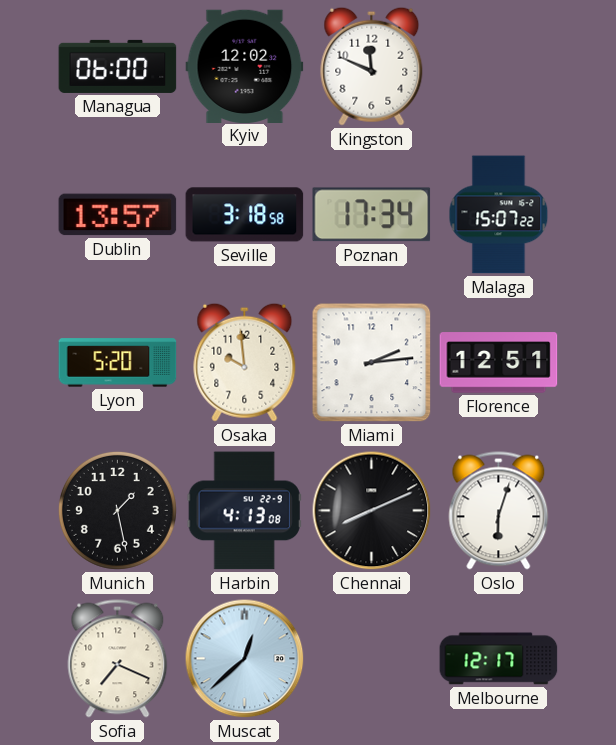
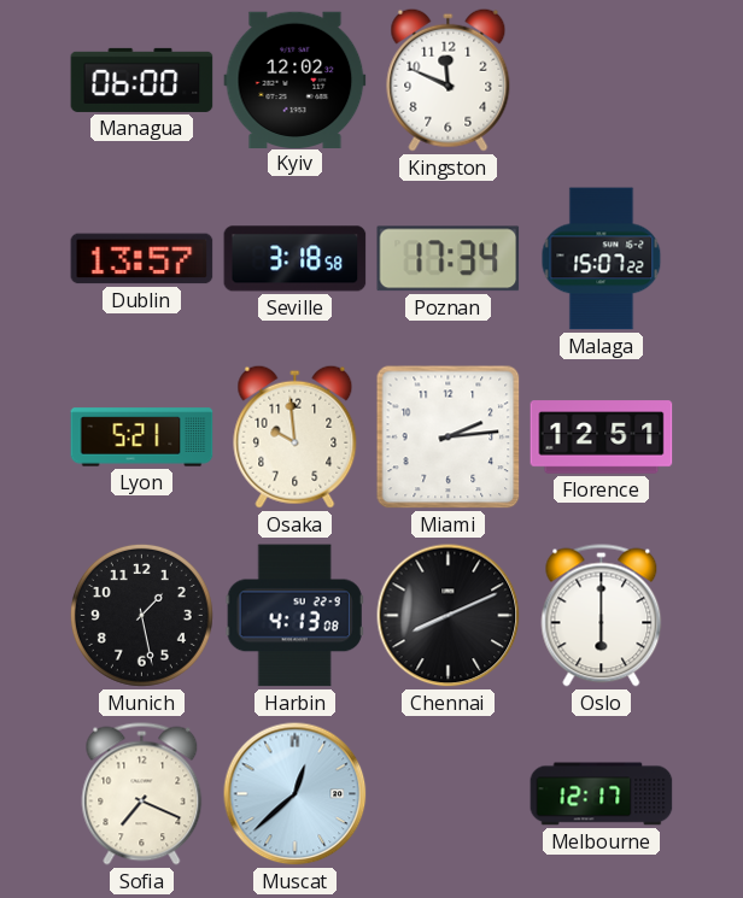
Lyon: 5:20 -> 5:21 (142, 438)
Oslo: 6:03 -> 6:00 (602, 616)
